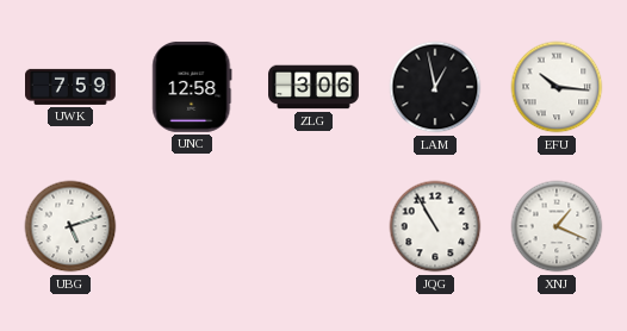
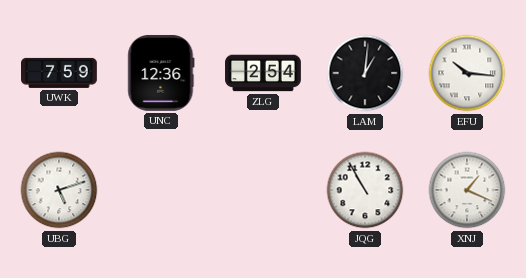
UNC: 12:58 -> 12:36 (161, 73)
ZLG: 3:06 -> 2:54 (263, 73)
LAM: 12:58 -> 1:01 (365, 73)
